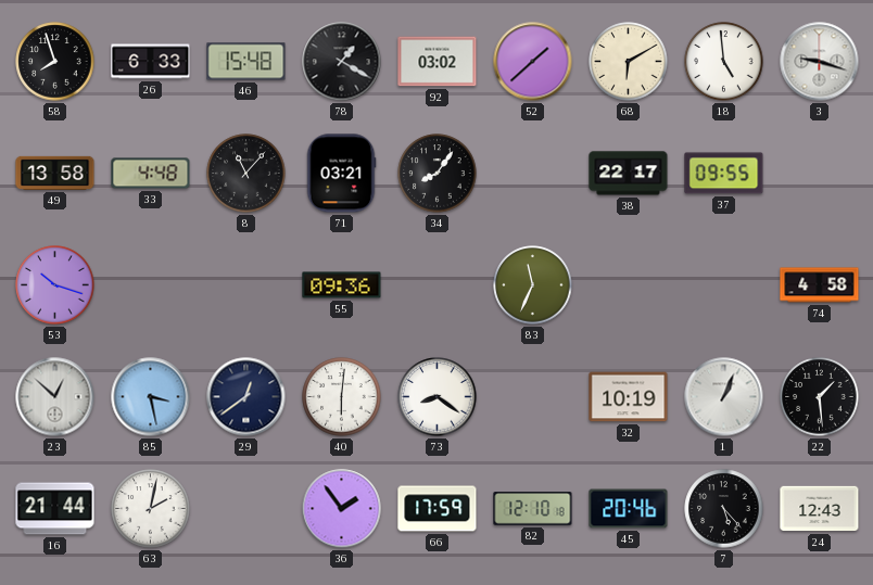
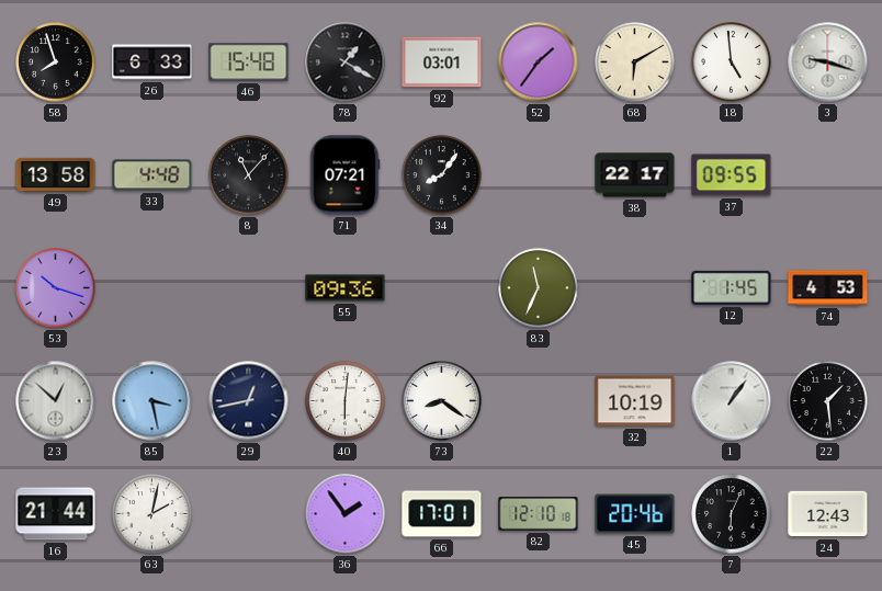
92: 03:02 -> 03:01 (442, 62)
52: 1:38 -> 1:36 (539, 62)
71: 03:21 -> 07:21 (344, 175)
12: none -> 1:45 (732, 287)
74: 4:58 -> 4:53 (828, 288)
29: 12:39 -> 12:43 (249, 401)
1: 1:04 -> 1:06 (732, 401)
66: 17:59 -> 17:01 (442, 514)
7: 5:23 -> 6:04 (732, 514)
